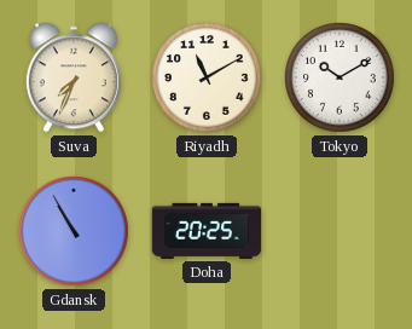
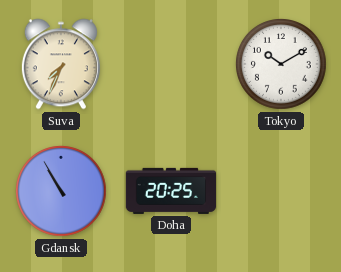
Riyadh: 11:10 -> none (208, 79)
